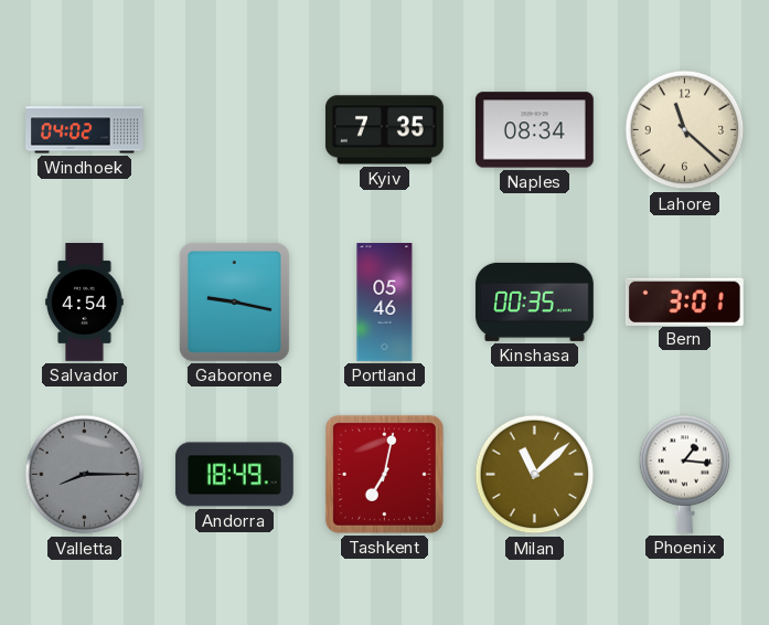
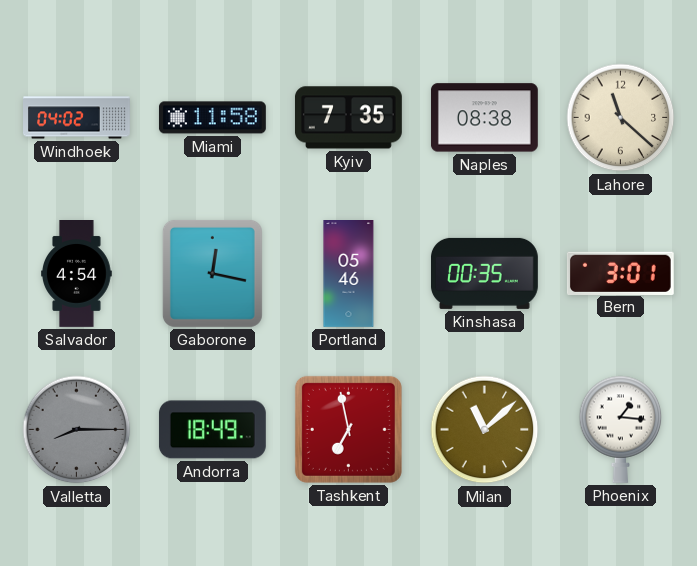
Miami: none -> 11:58 (212, 118)
Naples: 08:34 -> 08:38 (484, 118)
Gaborone: 9:17 -> 12:17 (212, 273)
Tashkent: 7:02 -> 6:58 (348, 429)
